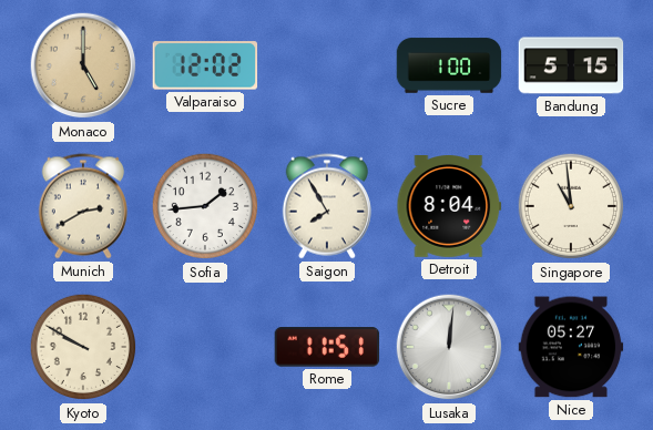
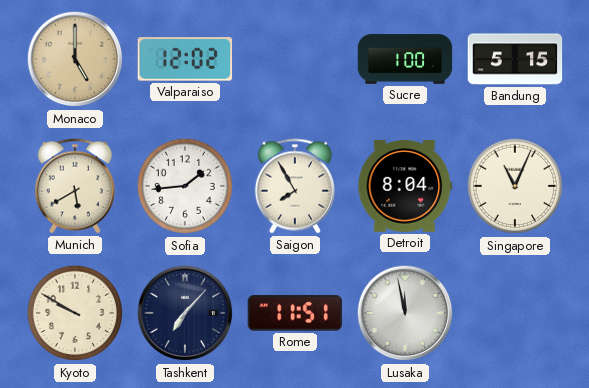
Munich: 2:40 -> 5:40 (75, 186)
Singapore: 10:59 -> 11:04 (515, 186)
Tashkent: none -> 7:07 (185, 313)
Lusaka: 12:01 -> 11:58 (405, 313)
Nice: 05:27 -> none (571, 347)
